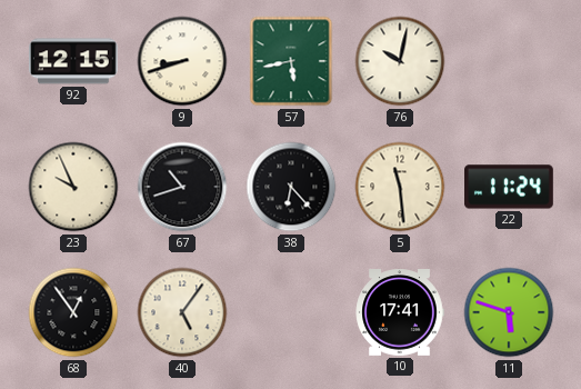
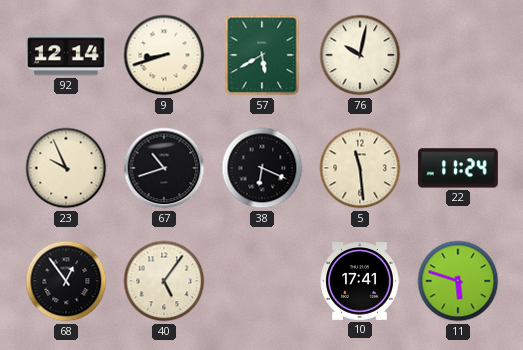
92: 12:15 -> 12:14 (67, 55)
57: 5:43 -> 5:40 (262, 55)
38: 6:23 -> 6:19 (262, 168)
